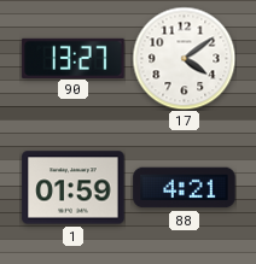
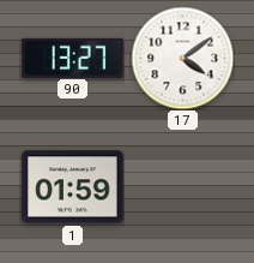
88: 4:21 -> none (185, 188)
